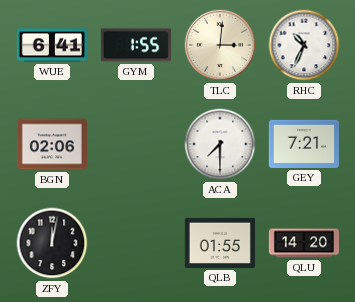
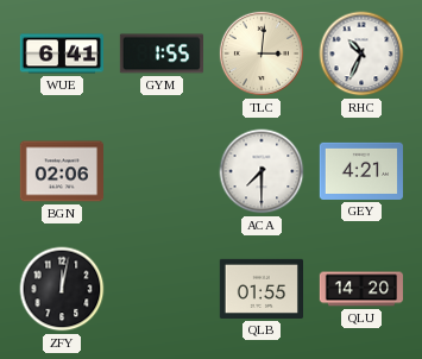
GEY: 7:21 -> 4:21 (360, 171)
